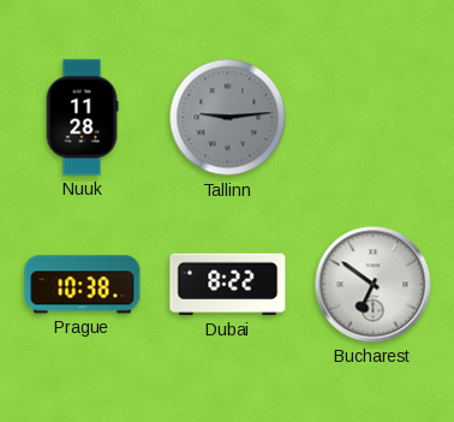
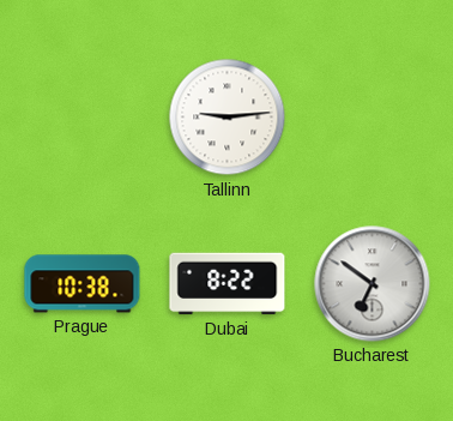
Nuuk: 11:28 -> none (82, 118)
Tallinn dial: grey -> white (228, 118)
